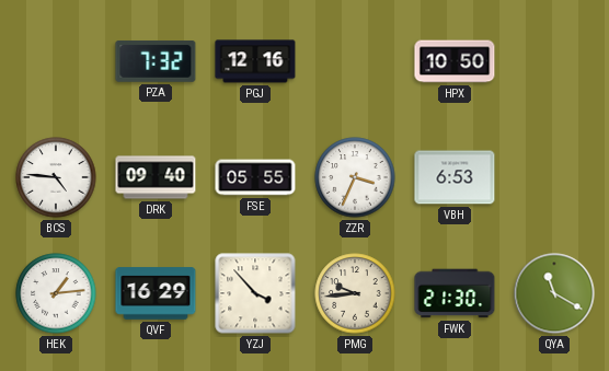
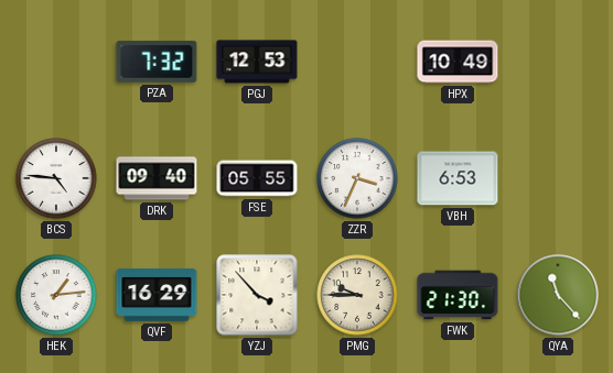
PGJ: 12:16 -> 12:53 (257, 62)
HPX: 10:50 -> 10:49 (458, 62)
PMG: 9:44 -> 9:45 (357, 295)
QYA: 11:20 -> 11:23 (558, 295)
